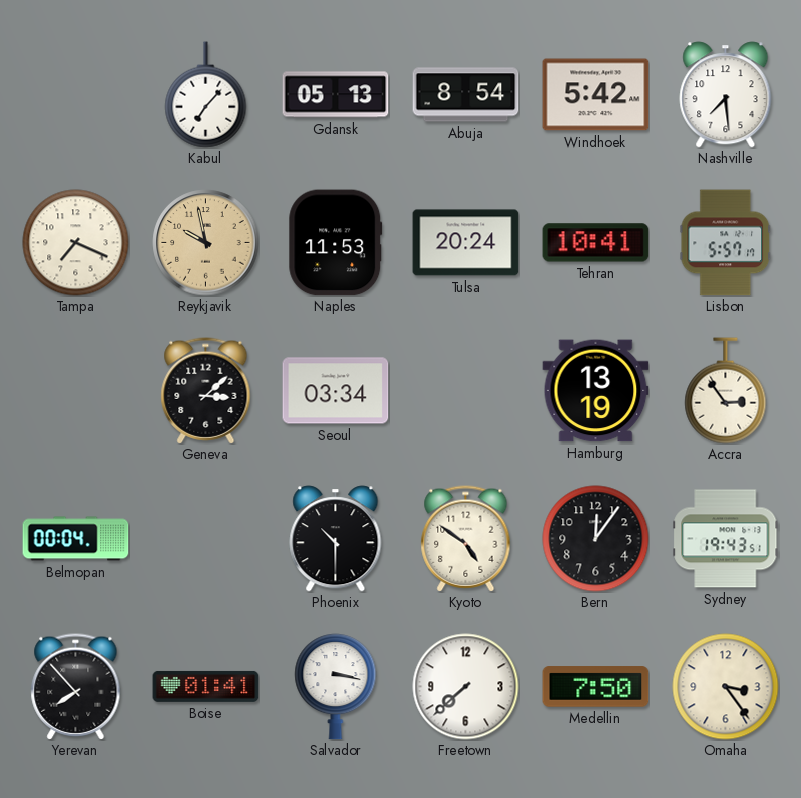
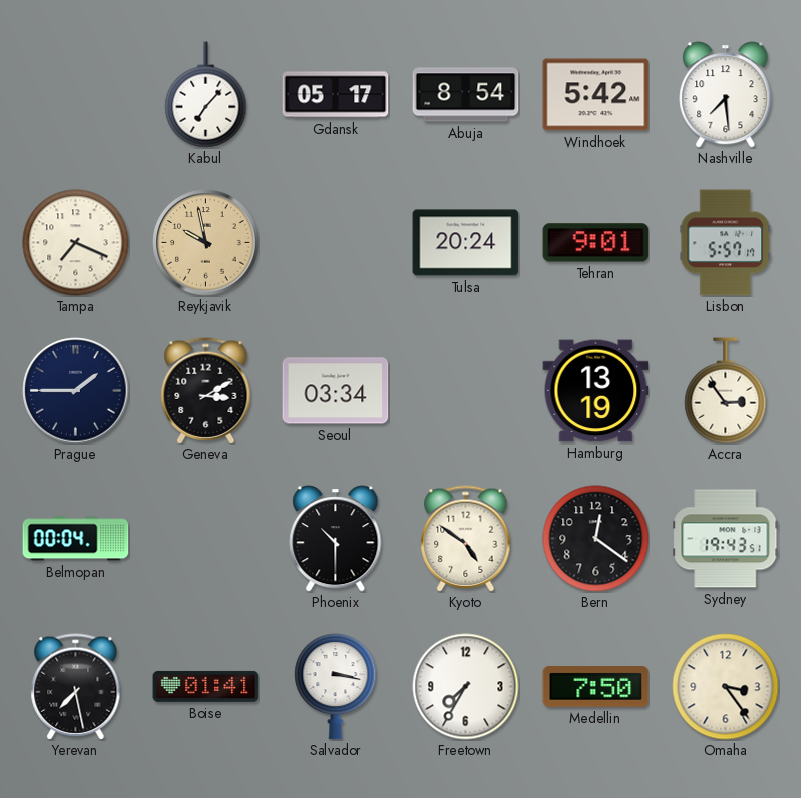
Gdansk: 05:13 -> 05:17 (336, 95)
Naples: 11:53 -> none (336, 243)
Tehran: 10:41 -> 9:01 (596, 243)
Prague: none -> 1:45 (76, 391)
Geneva: 3:08 -> 3:10 (206, 391)
Bern: 12:06 -> 12:21 (596, 539)
Yerevan: 7:53 -> 7:28 (76, 687)
Freetown: 7:38 -> 7:35 (466, 687)
